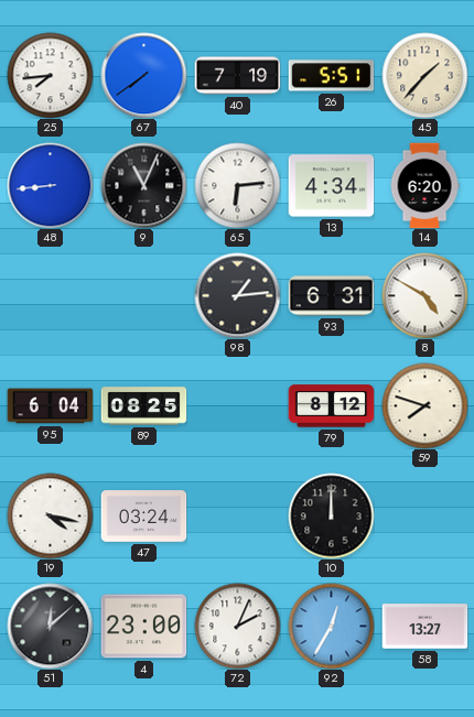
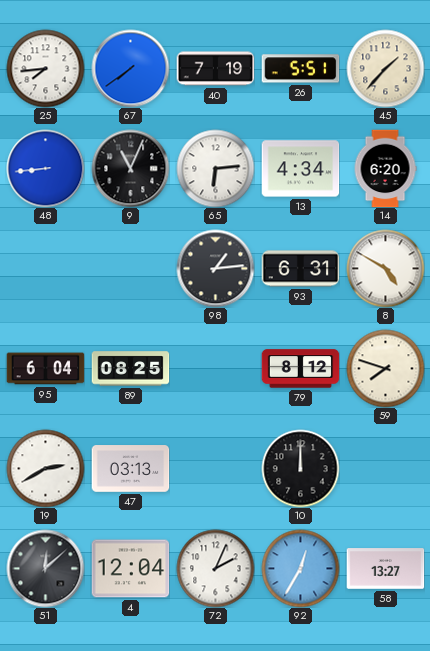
19: 4:17 -> 2:40 (45, 468)
47: 03:24 -> 03:13 (130, 469)
4: 23:00 -> 12:04 (130, 569)
